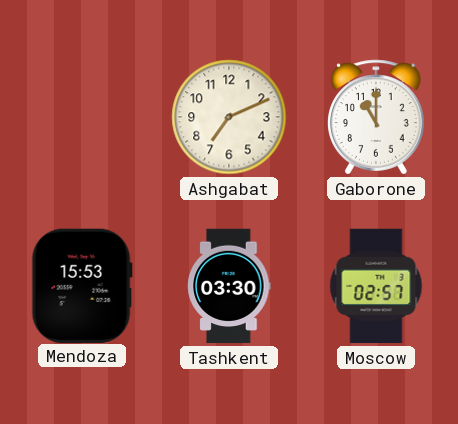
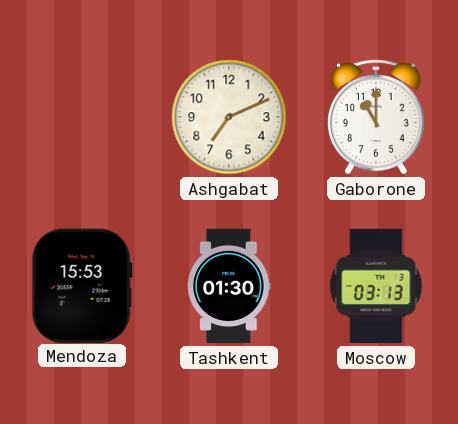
Tashkent: 03:30 -> 01:30 (229, 286)
Moscow: 02:57 -> 03:13 (376, 286)
